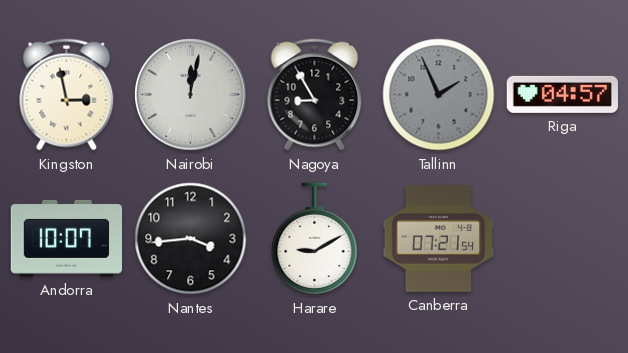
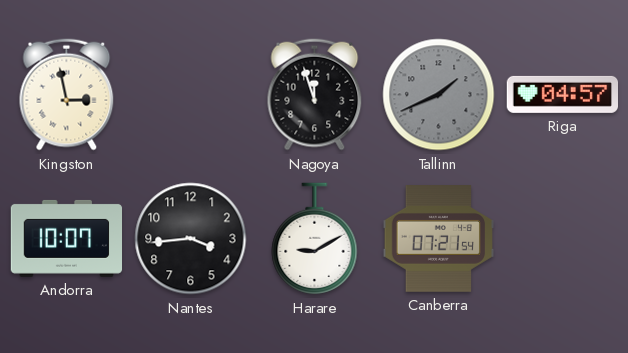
Nairobi: 12:02 -> none (191, 95)
Nagoya: 8:55 -> 11:57 (315, 95)
Tallinn: 1:56 -> 1:41 (439, 95)
